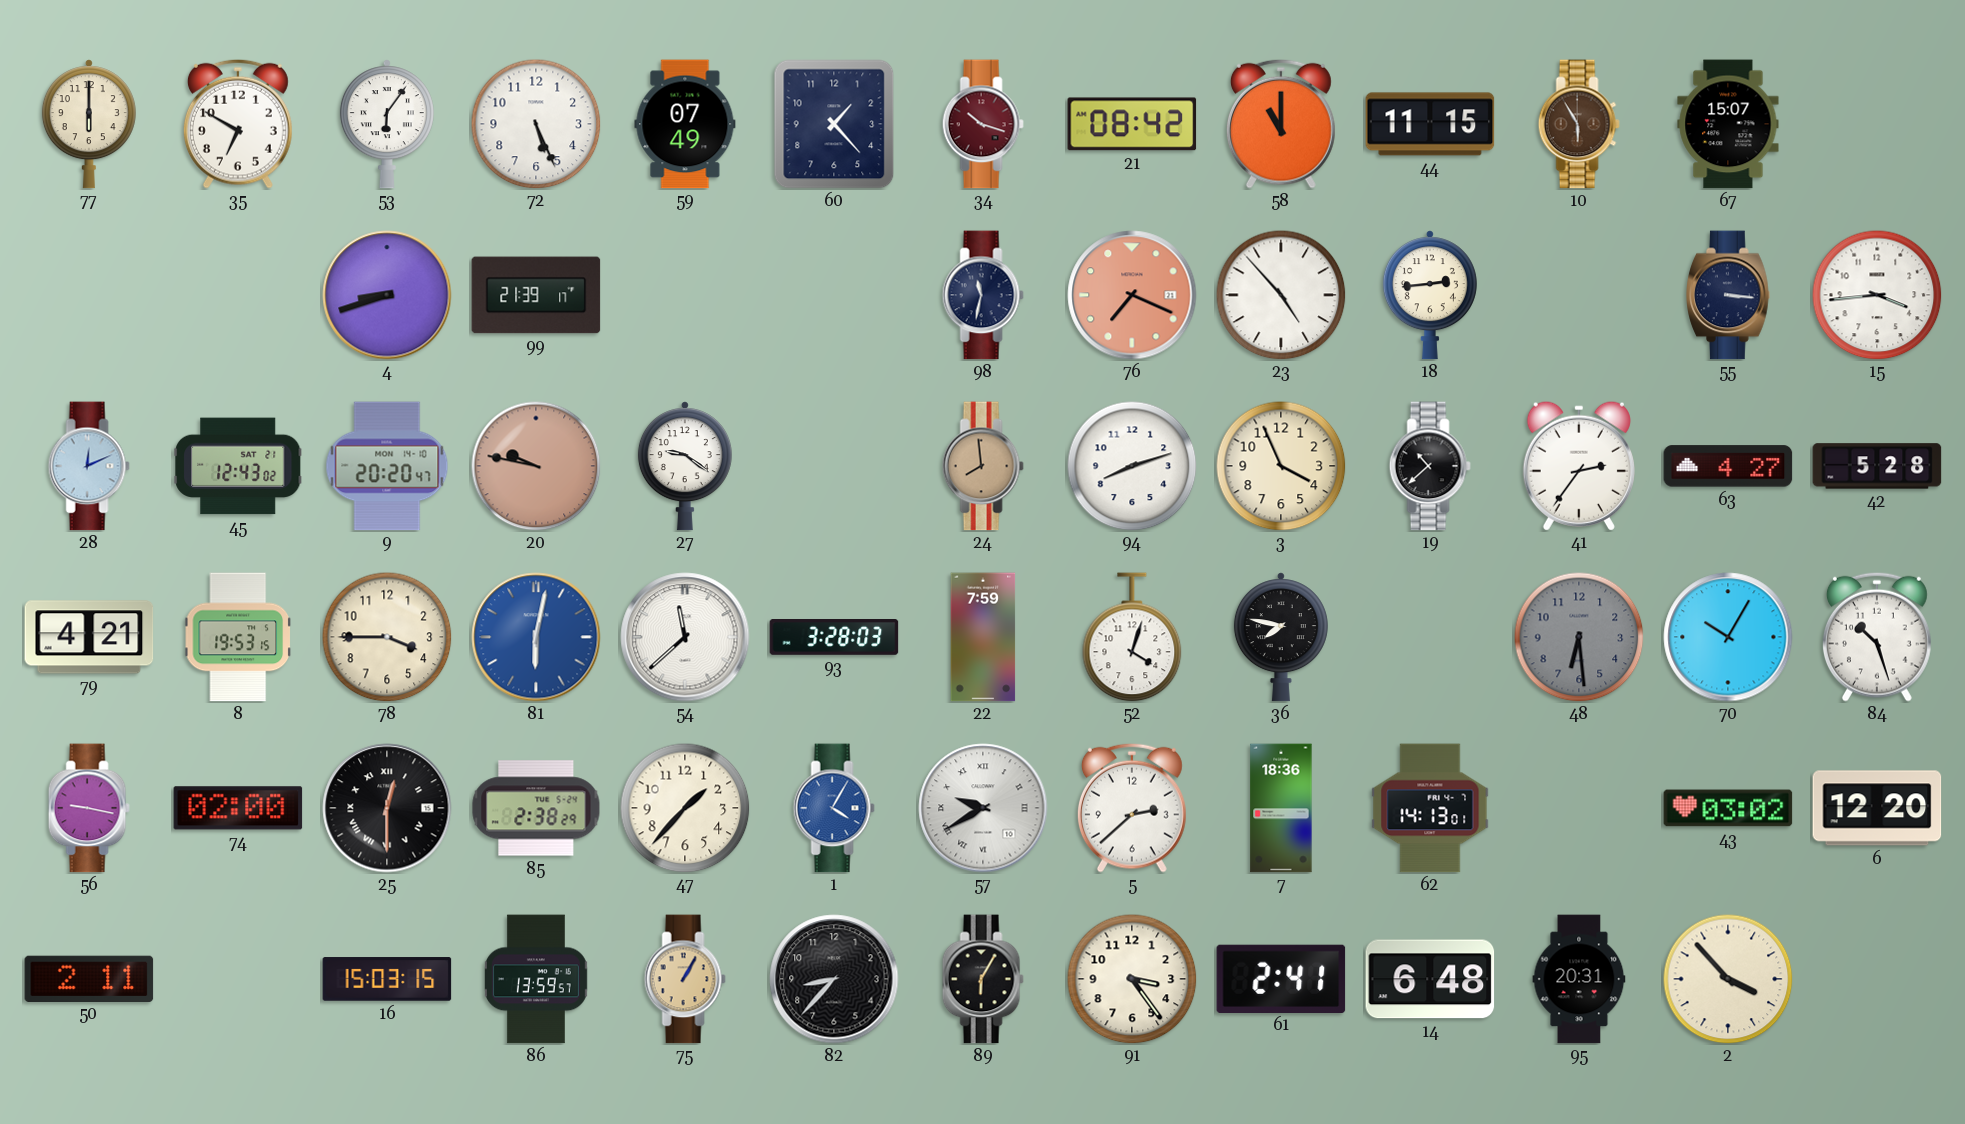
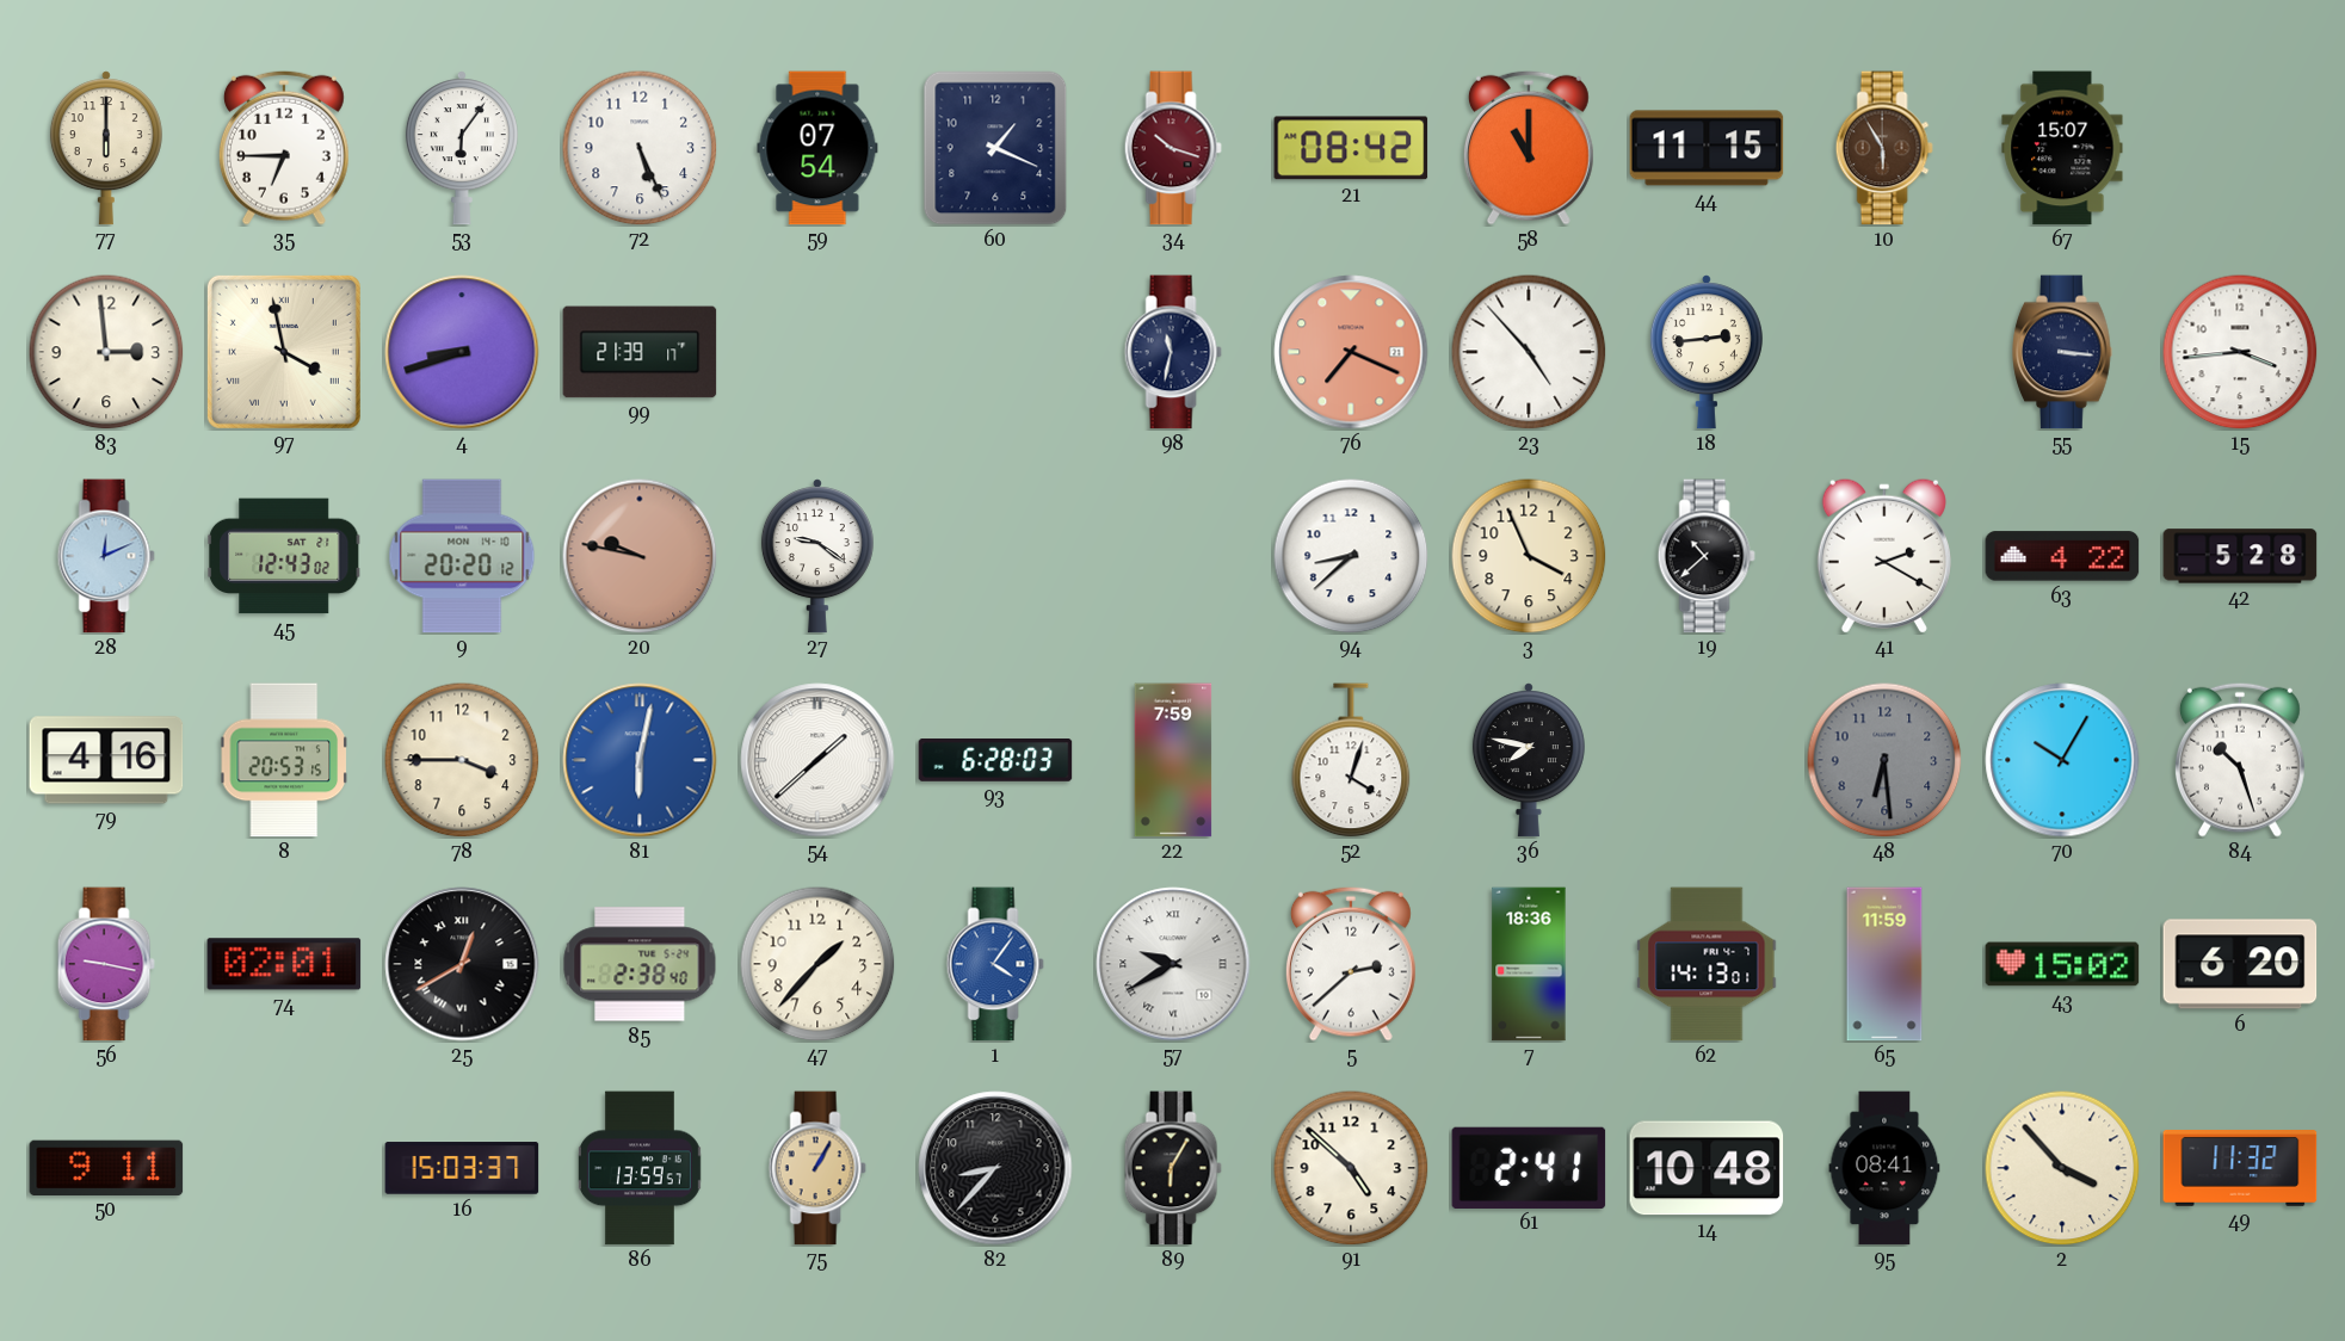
35: 6:50 -> 6:45 (284, 148)
59: 07:49 -> 07:54 (817, 148)
60: 1:23 -> 1:19 (995, 148)
83: none -> 2:59 (106, 352)
97: none -> 3:58 (284, 352)
9: 20:20:47 -> 20:20:12 (462, 556)
24: 7:59 -> none (983, 466)
94: 8:12 -> 8:38 (1351, 556)
41: 2:36 -> 2:20 (1884, 556)
63: 4:27 -> 4:22 (2062, 556)
79: 4:21 -> 4:16 (106, 760)
8: 19:53 -> 20:53 (284, 760)
54: 11:38 -> 1:38 (817, 760)
93: 3:28 -> 6:28 (995, 760)
74: 02:00 -> 02:01 (284, 964)
25: 12:30 -> 12:40 (462, 964)
85: 2:38:29 -> 2:38:40 (640, 964)
1: 4:05 -> 4:06 (995, 964)
65: none -> 11:59 (1884, 964)
43: 03:02 -> 15:02 (2062, 964)
6: 12:20 -> 6:20 (2240, 964)
50: 2:11 -> 9:11 (106, 1167)
16: 15:03:15 -> 15:03:37 (462, 1168)
91: 3:24 -> 4:52 (1351, 1168)
14: 6:48 -> 10:48 (1707, 1168)
95: 20:31 -> 08:41 (1884, 1168)
49: none -> 11:32 (2240, 1169)
